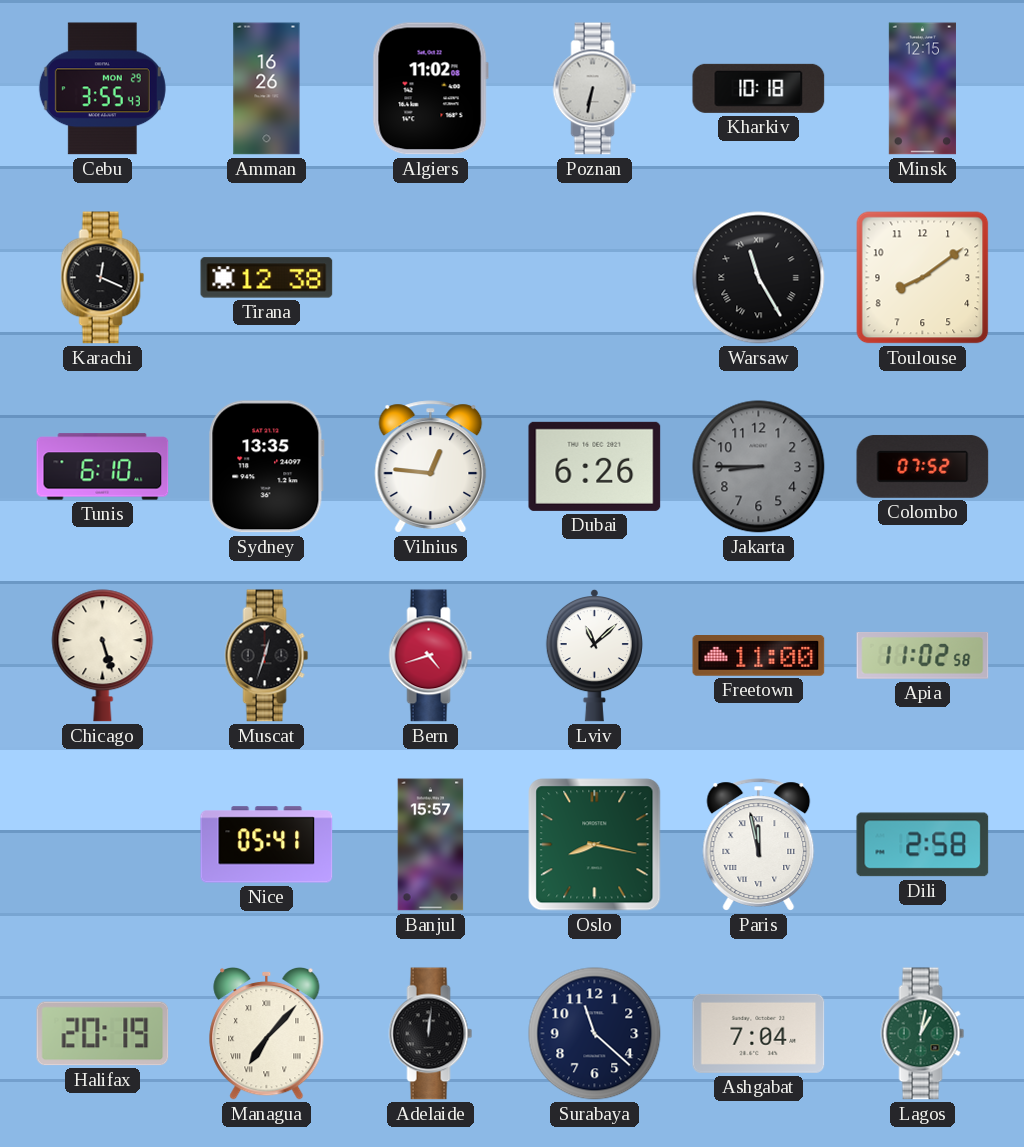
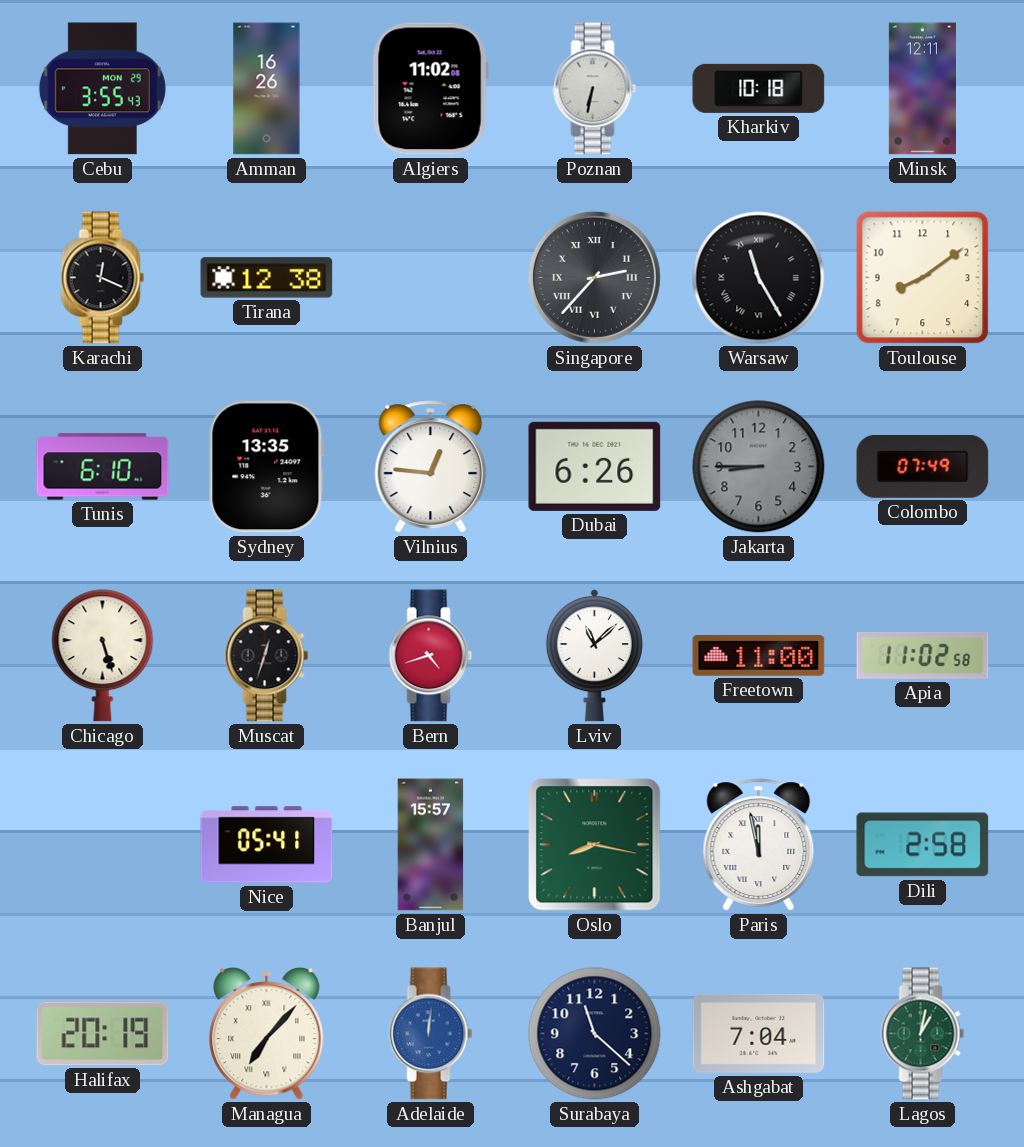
Minsk: 12:15 -> 12:11 (922, 89)
Singapore: none -> 2:37 (594, 277)
Colombo: 07:52 -> 07:49 (923, 466)
Adelaide dial: black -> blue (431, 1034)
